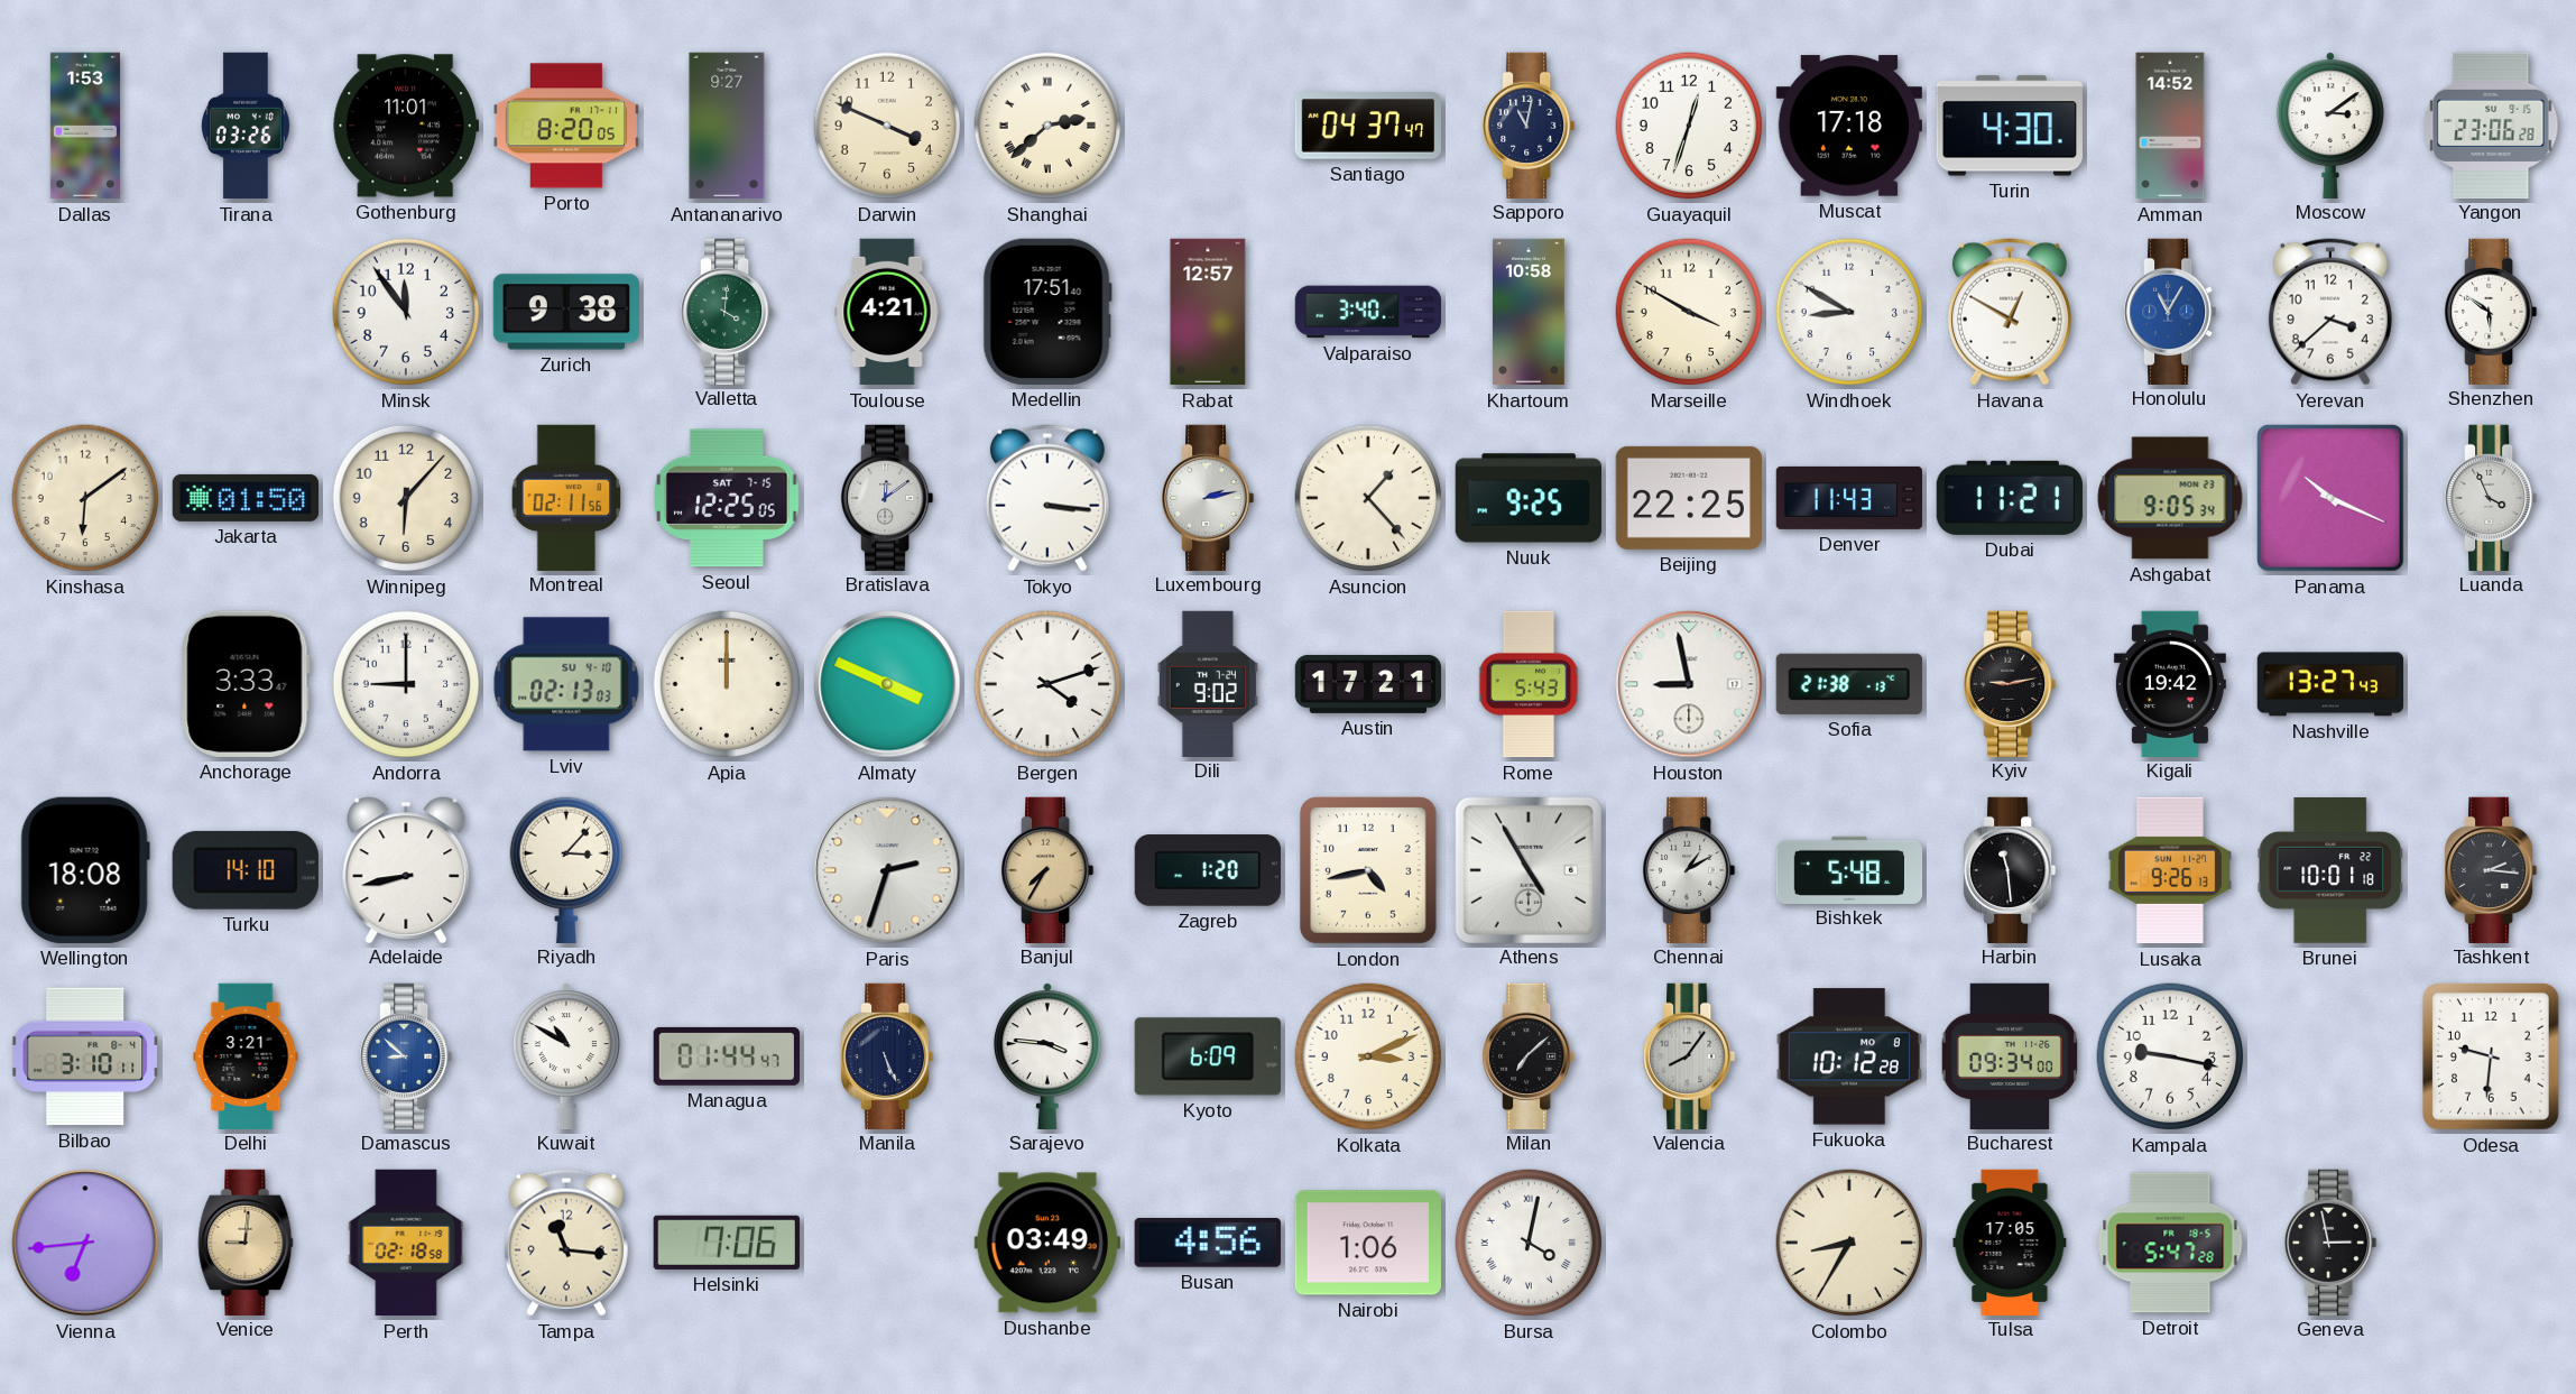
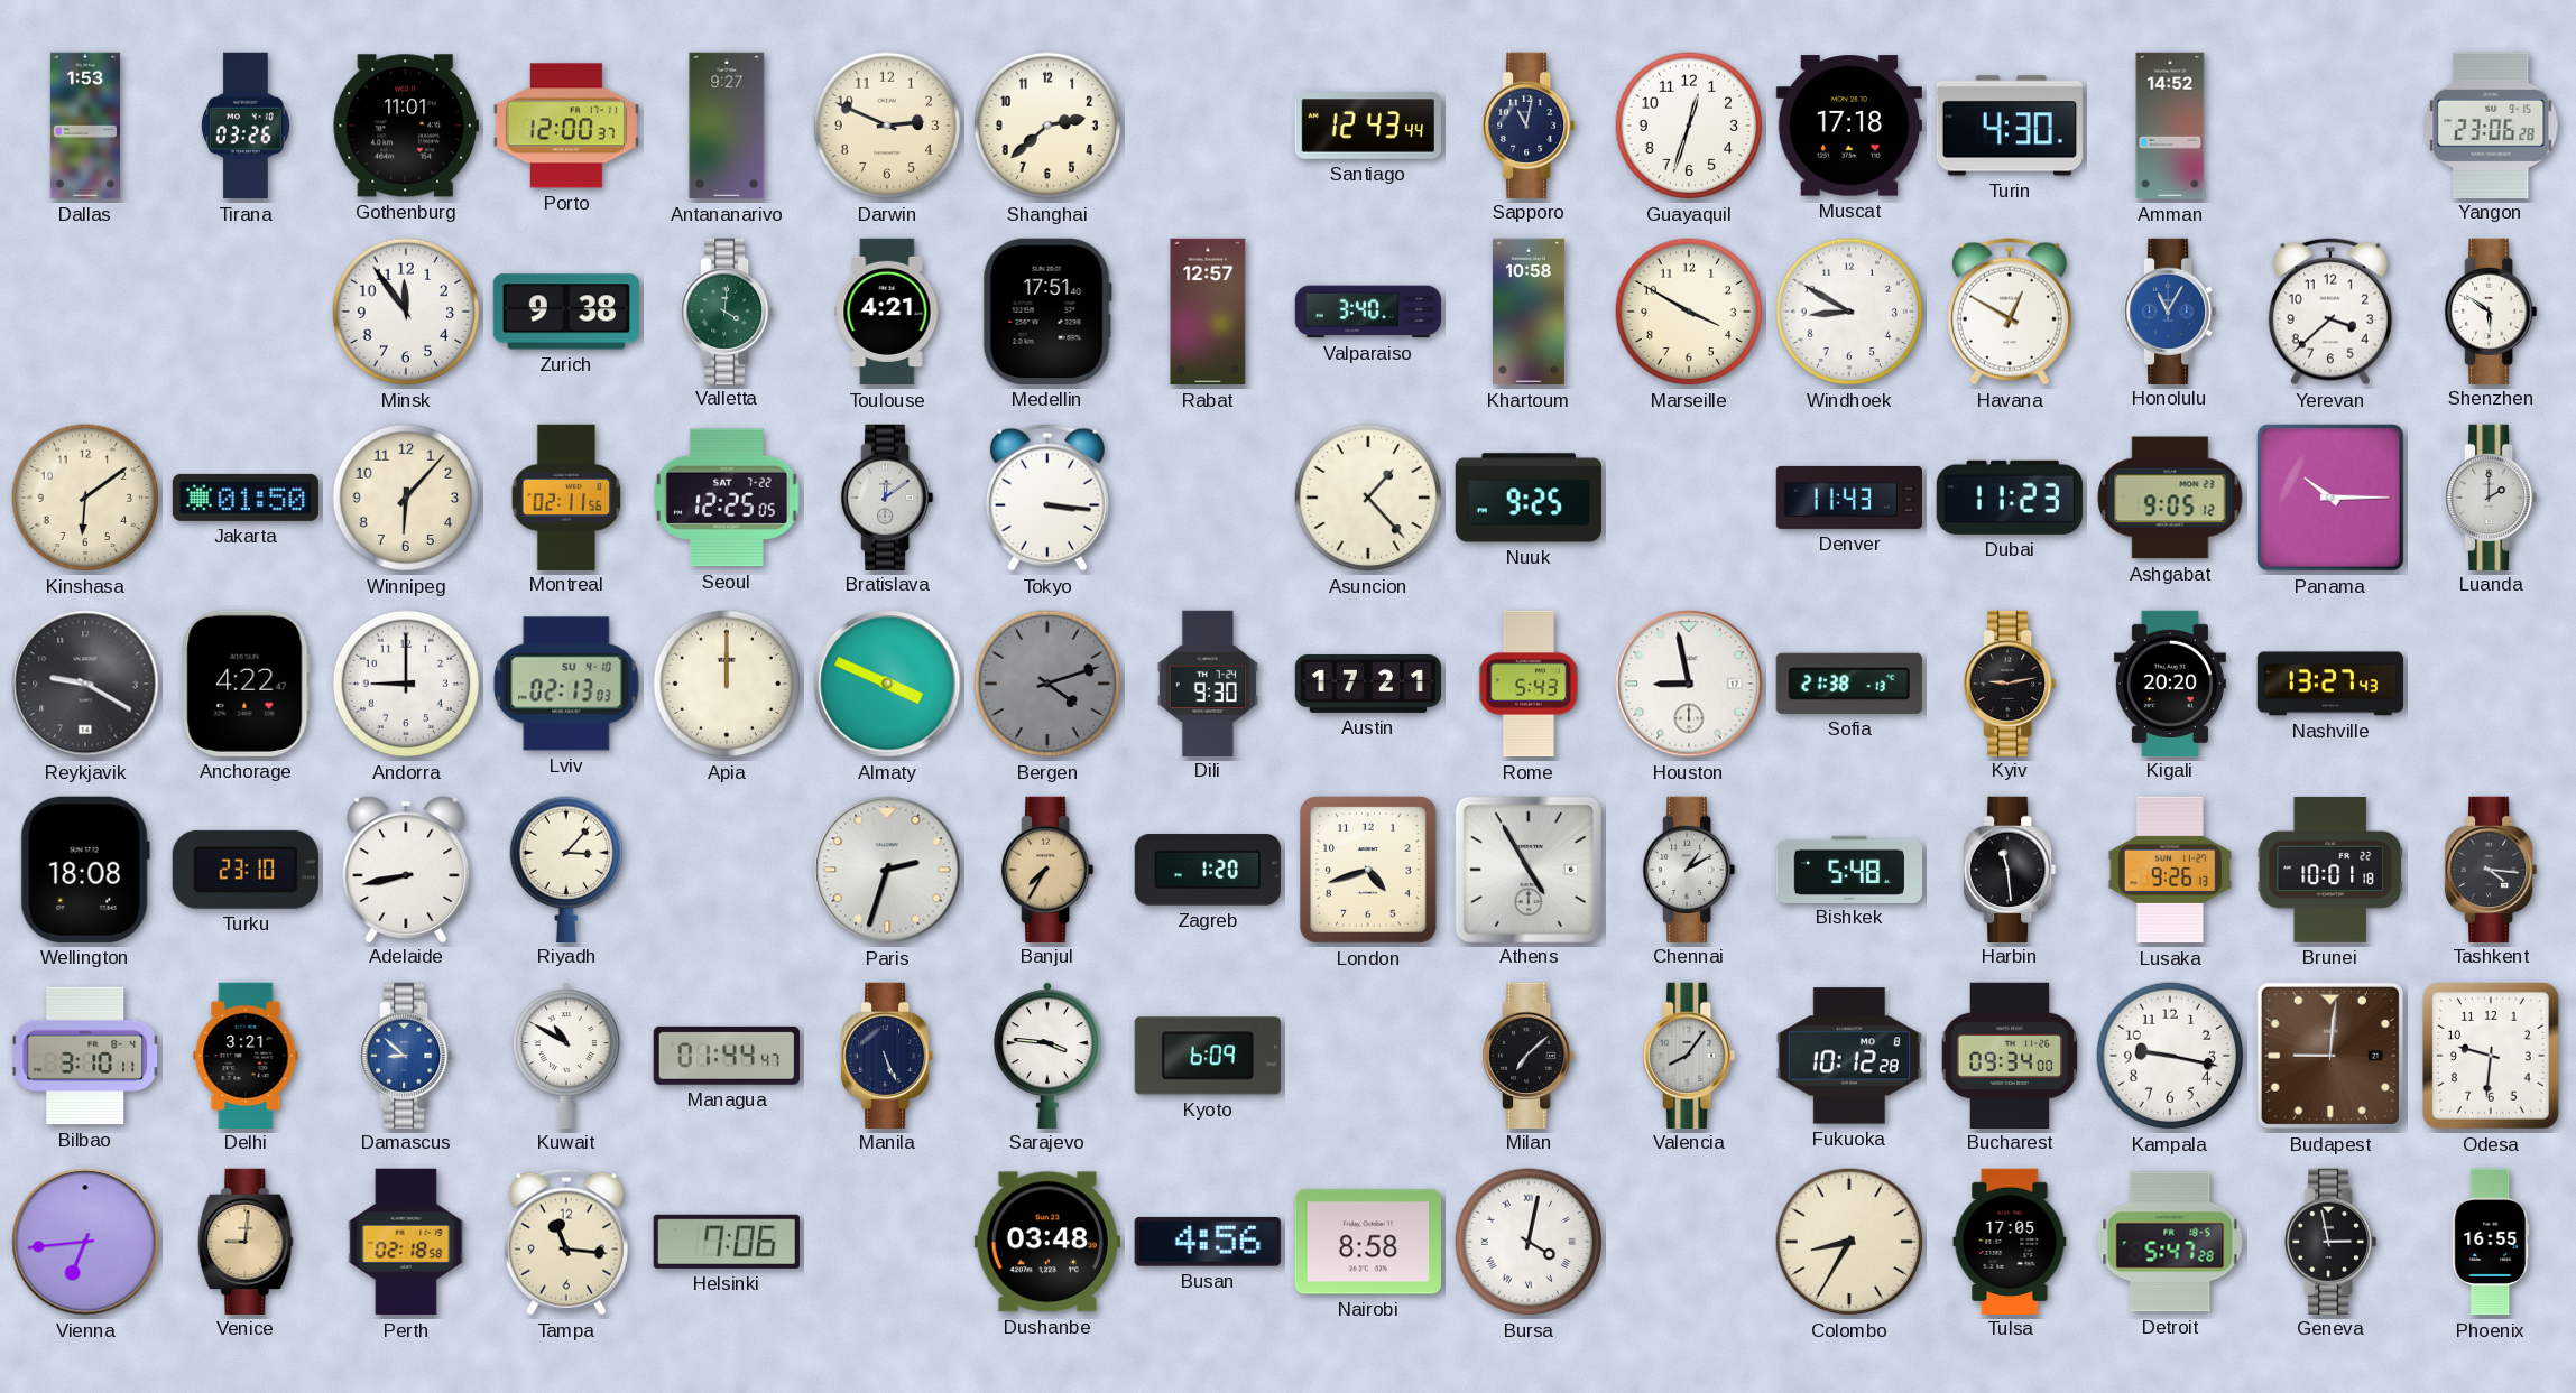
Porto: 8:20 -> 12:00 (565, 126)
Darwin: 3:49 -> 2:49 (887, 126)
Shanghai numerals: Roman -> Arabic (1047, 126)
Santiago: 04:37 -> 12:43 (1367, 126)
Moscow: 3:09 -> none (2330, 124)
Seoul date: SAT 7-15 -> SAT 7-22 (728, 498)
Luxembourg: 2:13 -> none (1209, 497)
Beijing: 22:25 -> none (1688, 498)
Dubai: 11:21 -> 11:23 (2010, 498)
Ashgabat: 9:05:34 -> 9:05:12 (2170, 498)
Panama: 10:19 -> 10:15 (2332, 499)
Luanda: 3:56 -> 2:00 (2492, 496)
Reykjavik: none -> 9:20 (85, 684)
Anchorage: 3:33 -> 4:22 (246, 684)
Bergen dial: white -> grey (1047, 684)
Dili: 9:02 -> 9:30 (1208, 682)
Kigali: 19:42 -> 20:20 (2170, 682)
Turku: 14:10 -> 23:10 (246, 870)
London: 4:43 -> 4:42 (1369, 870)
Tashkent: 2:16 -> 4:16 (2492, 869)
Kolkata: 3:11 -> none (1368, 1056)
Budapest: none -> 9:01 (2330, 1056)
Dushanbe: 03:49 -> 03:48 (1047, 1242)
Nairobi: 1:06 -> 8:58 (1368, 1242)
Phoenix: none -> 16:55 (2491, 1242)
